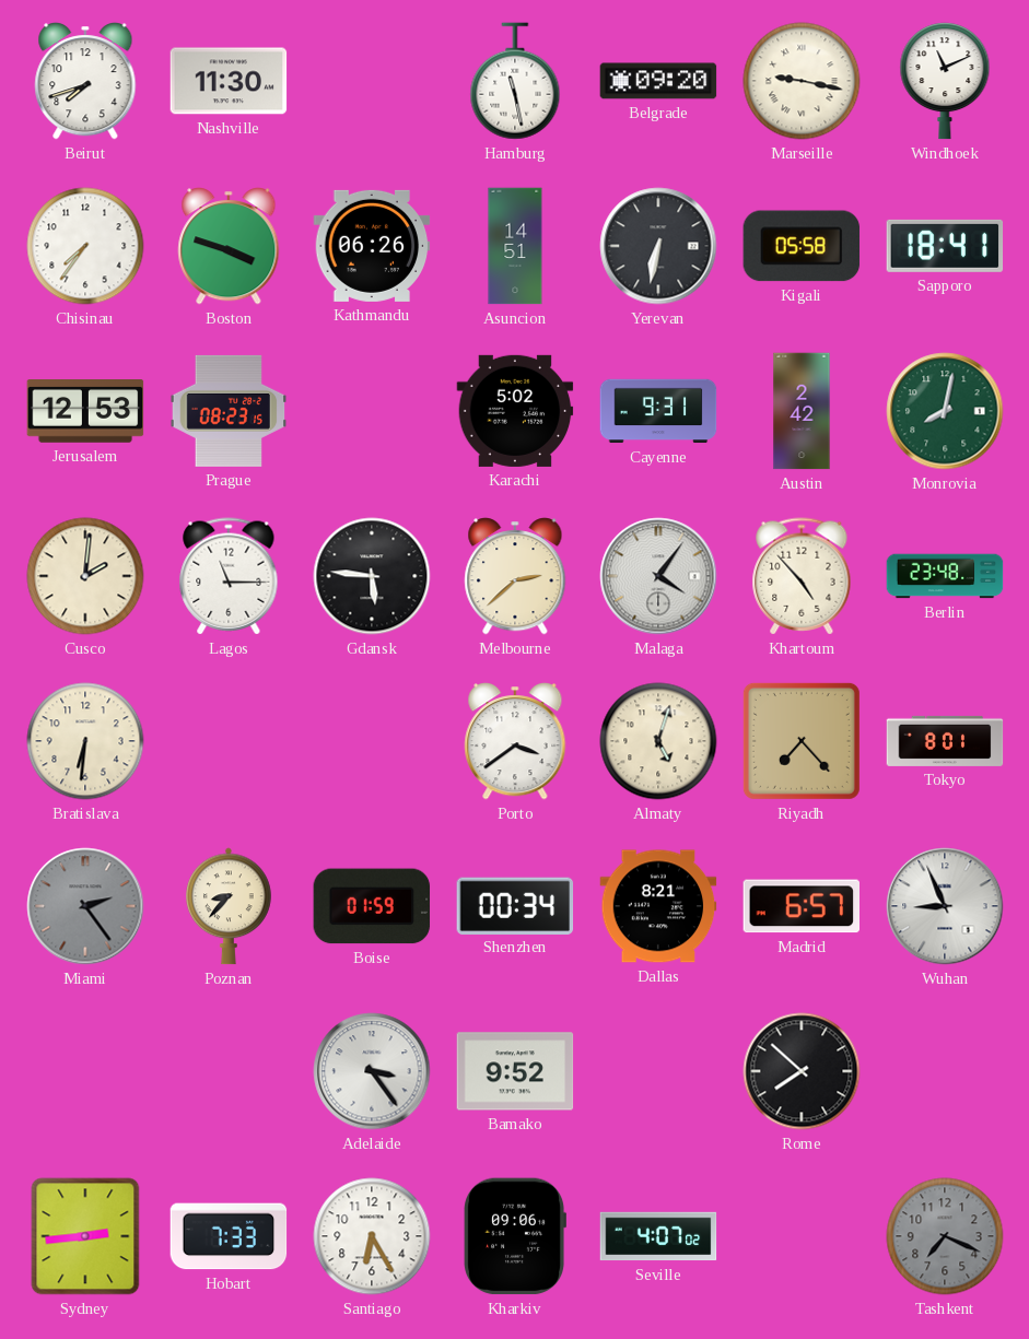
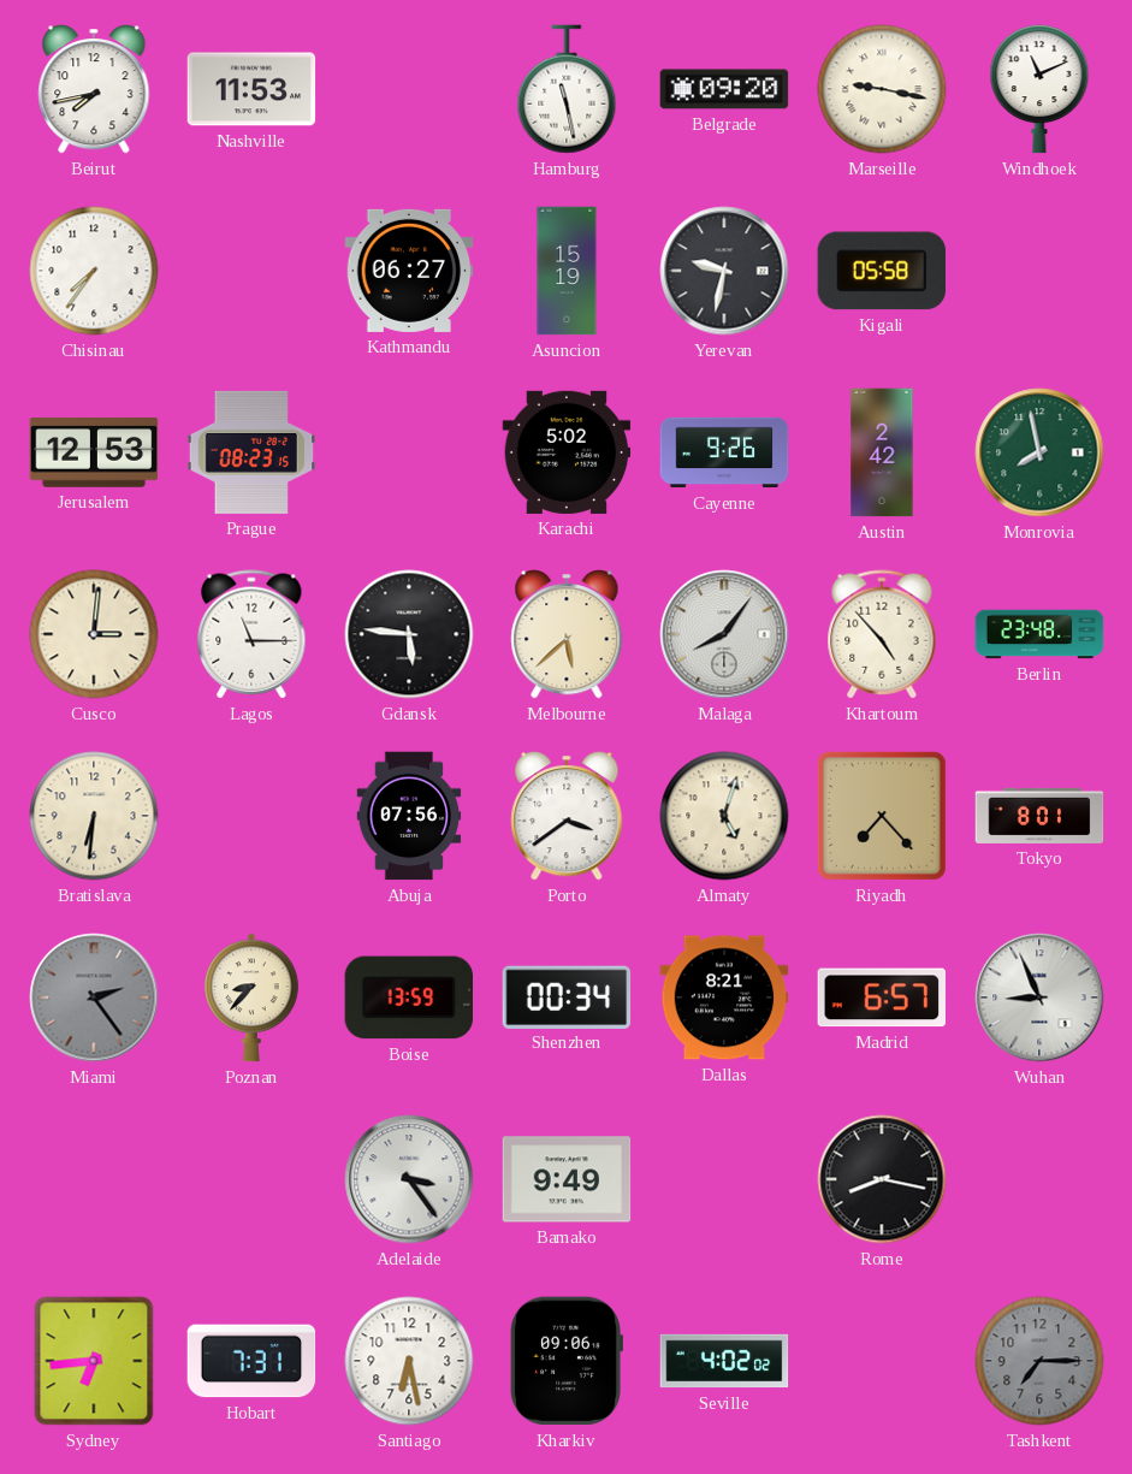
Beirut: 7:42 -> 7:43 (94, 89)
Nashville: 11:30 -> 11:53 (251, 89)
Boston: 3:48 -> none (229, 246)
Kathmandu: 06:26 -> 06:27 (409, 271)
Asuncion: 14:51 -> 15:19 (567, 271)
Yerevan: 6:32 -> 9:32 (724, 271)
Sapporo: 18:41 -> none (945, 246)
Cayenne: 9:31 -> 9:26 (724, 452)
Monrovia: 8:02 -> 7:58 (1039, 452)
Cusco: 2:01 -> 3:01 (94, 634)
Melbourne: 2:38 -> 5:38 (567, 634)
Malaga: 4:06 -> 8:06 (724, 634)
Abuja: none -> 07:56 (409, 816)
Boise: 01:59 -> 13:59 (409, 998)
Bamako: 9:52 -> 9:49 (567, 1179)
Rome: 7:52 -> 8:17 (882, 1179)
Sydney: 2:44 -> 6:44 (94, 1361)
Hobart: 7:33 -> 7:31 (251, 1361)
Santiago: 6:25 -> 6:28 (409, 1361)
Seville: 4:07 -> 4:02 (724, 1361)
Tashkent: 7:19 -> 7:15 (1039, 1361)
